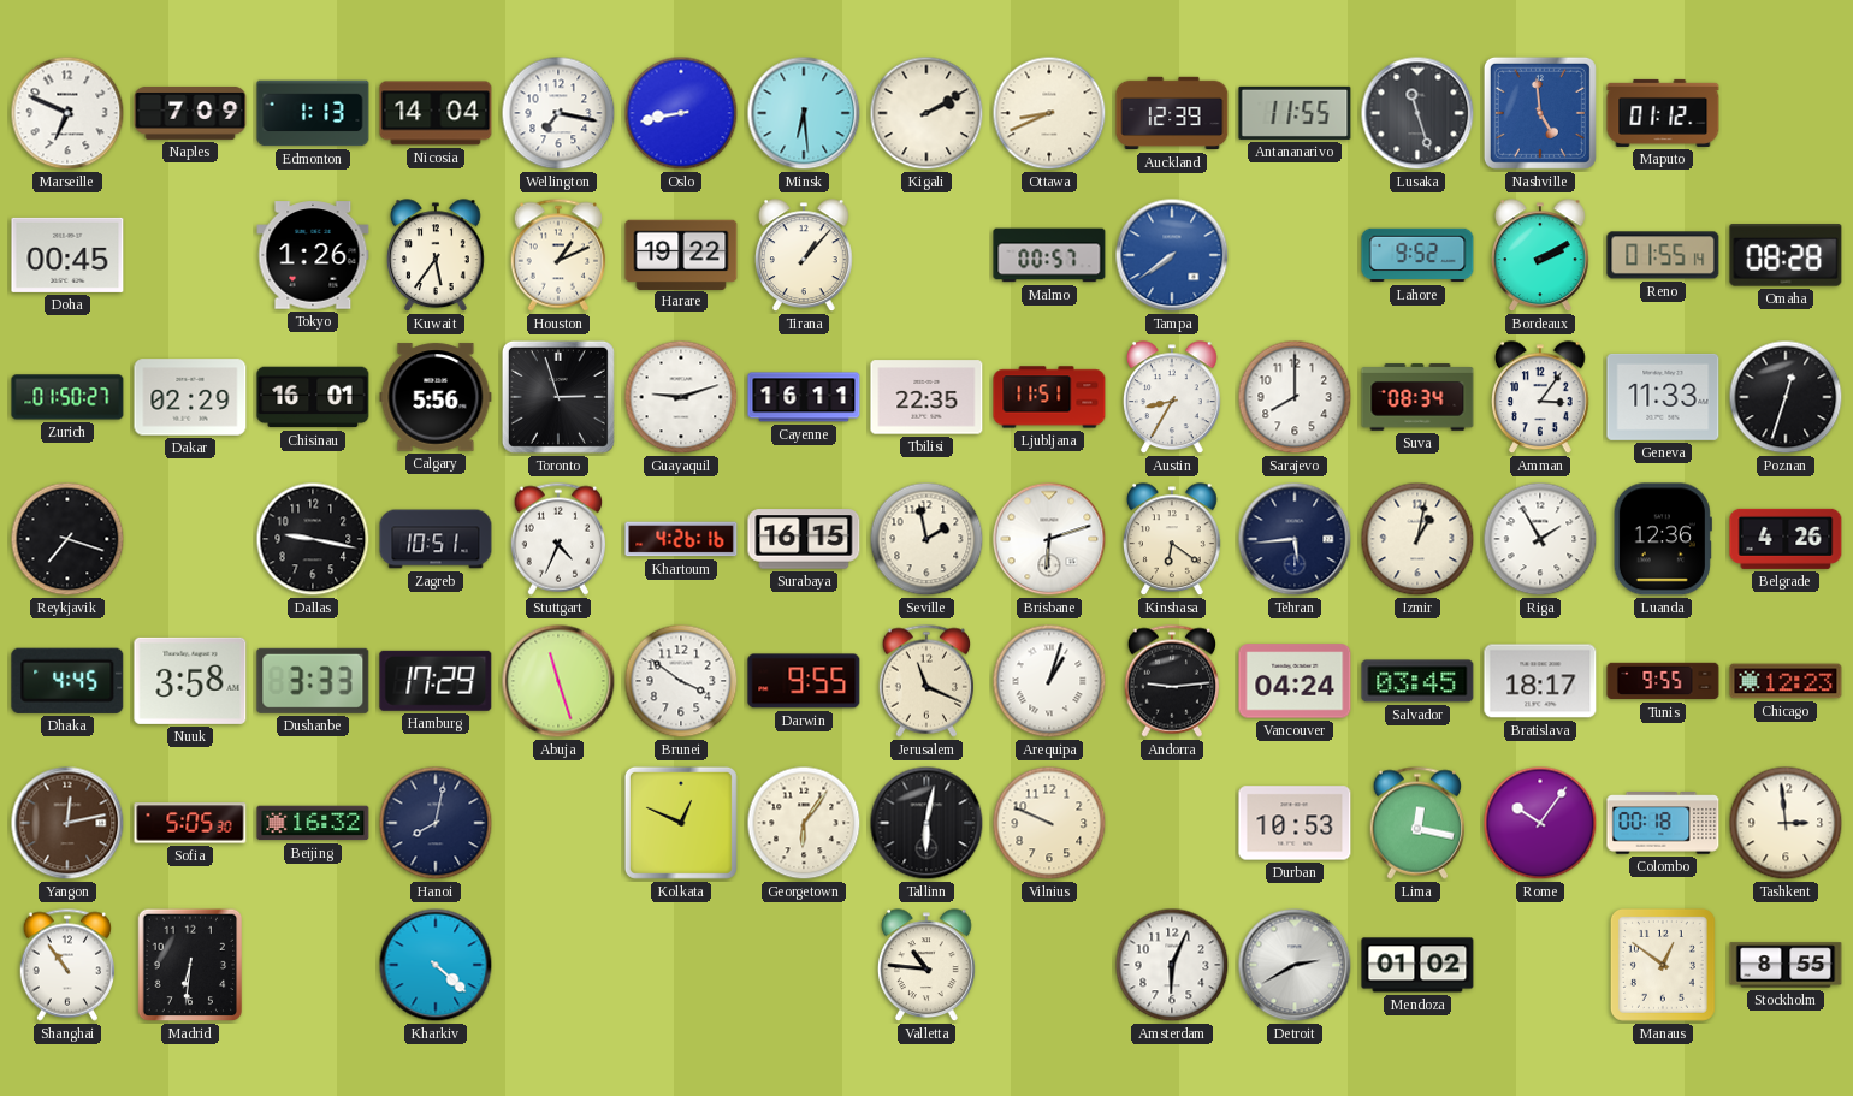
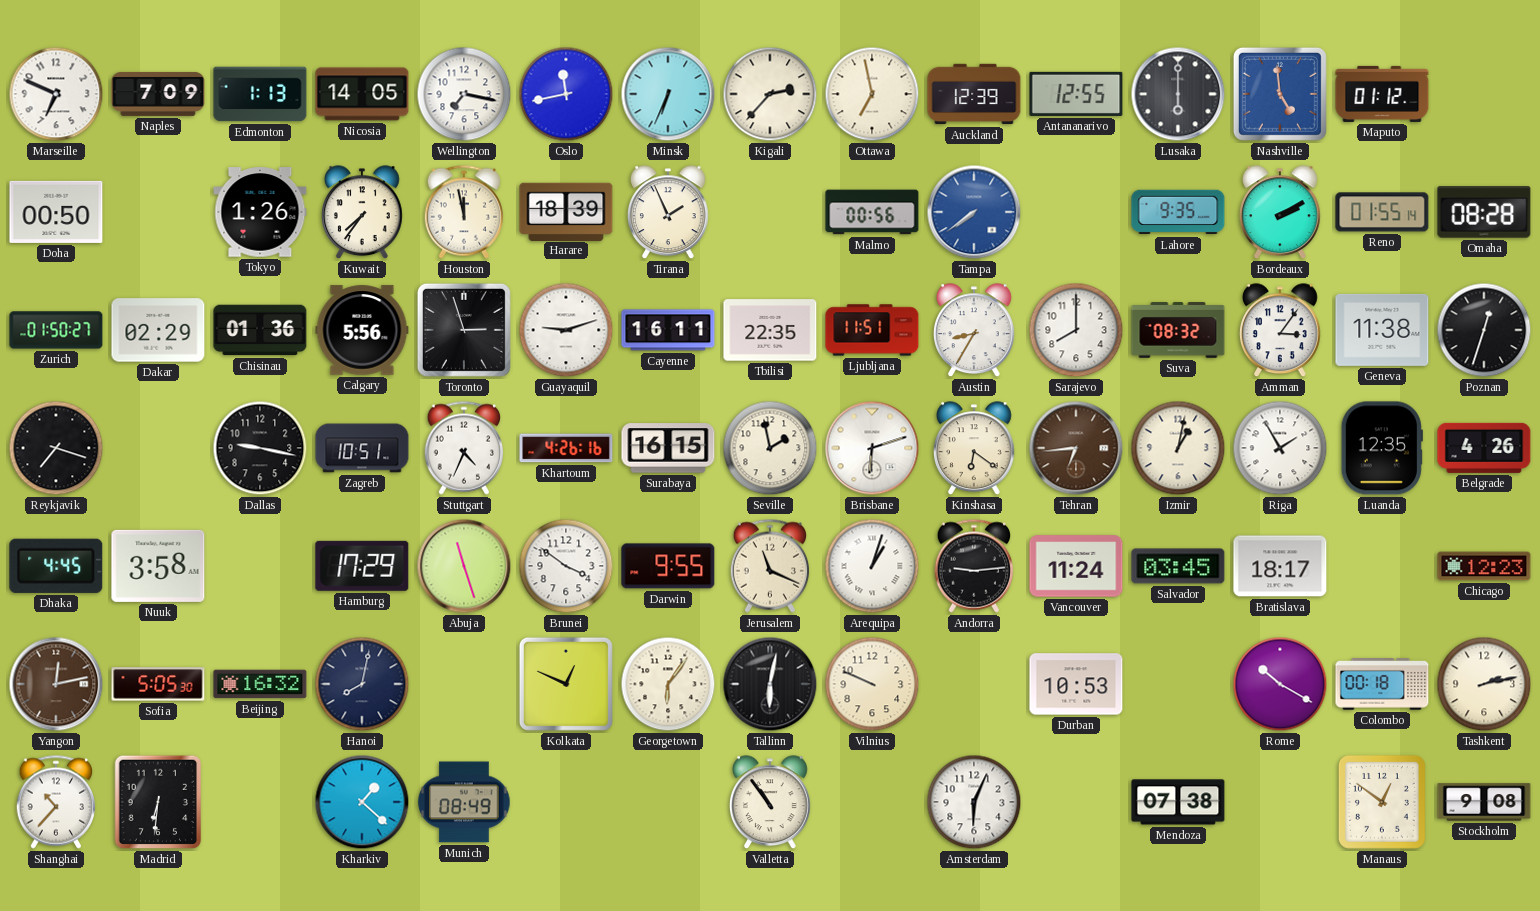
Nicosia: 14:04 -> 14:05 (362, 94)
Oslo: 8:43 -> 11:43 (566, 94)
Minsk: 6:29 -> 6:34 (668, 94)
Kigali: 2:10 -> 2:37 (770, 94)
Ottawa: 8:41 -> 6:58 (872, 94)
Antananarivo: 11:55 -> 12:55 (1076, 94)
Lusaka: 11:27 -> 6:00 (1178, 94)
Doha: 00:45 -> 00:50 (56, 212)
Kuwait: 5:36 -> 7:36 (363, 213)
Houston: 1:11 -> 11:58 (463, 212)
Harare: 19:22 -> 18:39 (566, 211)
Tirana: 1:07 -> 1:56 (669, 213)
Malmo: 00:57 -> 00:56 (872, 212)
Lahore: 9:52 -> 9:35 (1178, 212)
Chisinau: 16:01 -> 01:36 (260, 330)
Suva: 08:34 -> 08:32 (1178, 330)
Geneva: 11:33 -> 11:38 (1382, 330)
Tehran: 5:44 -> 6:44 (1076, 448)
Tehran dial: navy -> brown (1076, 448)
Luanda: 12:36 -> 12:35 (1382, 448)
Dushanbe: 3:33 -> none (313, 681)
Vancouver: 04:24 -> 11:24 (1076, 566)
Tunis: 9:55 -> none (1663, 681)
Lima: 12:17 -> none (1416, 823)
Rome: 10:06 -> 10:20 (1280, 684)
Tashkent: 2:59 -> 2:13 (1484, 684)
Shanghai: 10:54 -> 10:37 (55, 802)
Kharkiv: 4:22 -> 1:22 (362, 802)
Munich: none -> 08:49 (464, 802)
Valletta: 10:46 -> 10:54 (771, 803)
Detroit: 2:40 -> none (1295, 965)
Mendoza: 01:02 -> 07:38 (1178, 802)
Stockholm: 8:55 -> 9:08 (1484, 802)
